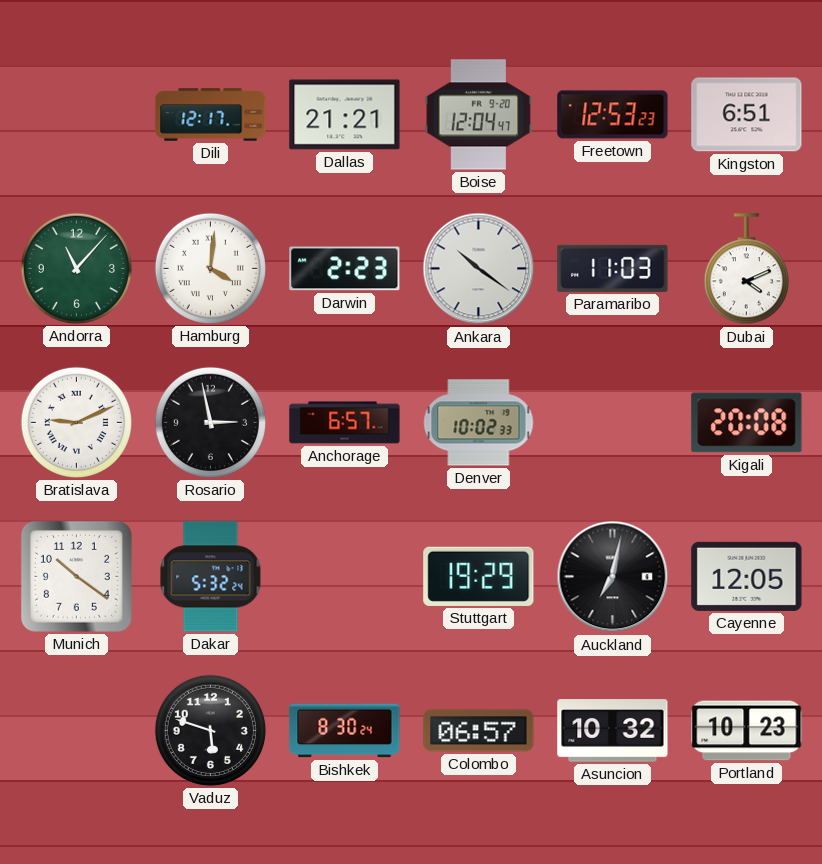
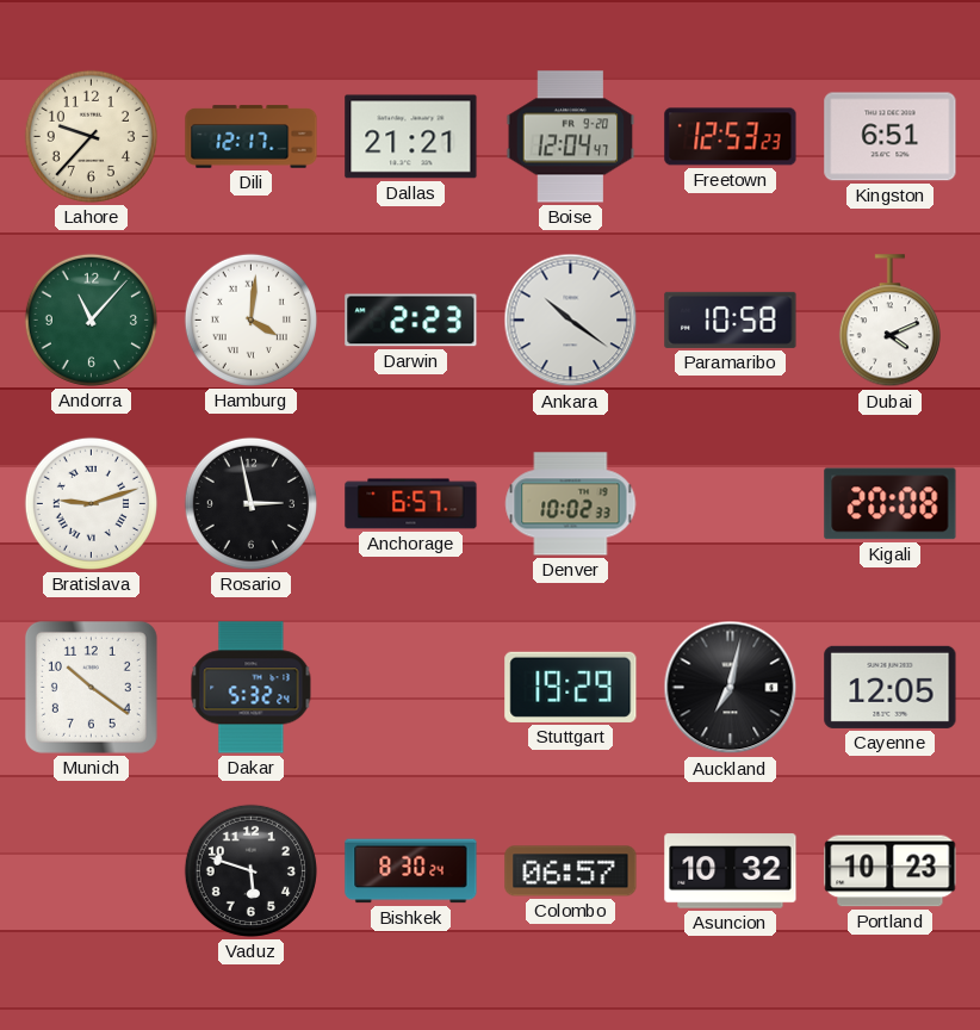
Lahore: none -> 9:37 (91, 136)
Paramaribo: 11:03 -> 10:58 (731, 319)
Bratislava: 9:11 -> 9:12 (91, 503)
